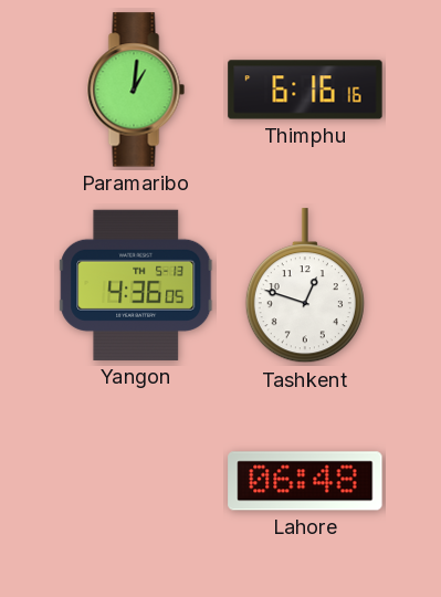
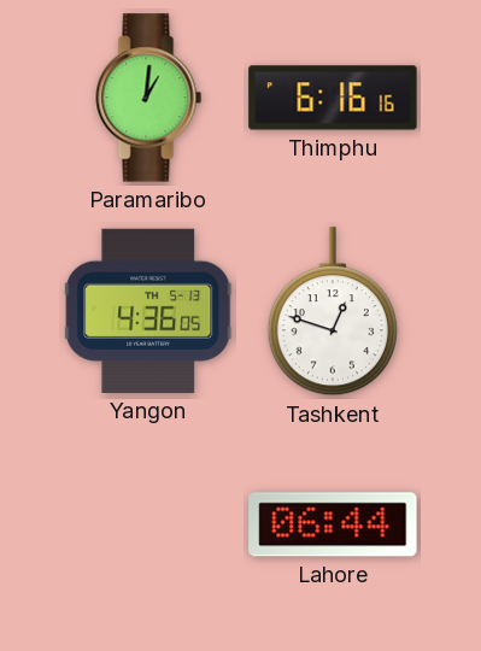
Lahore: 06:48 -> 06:44 (333, 524)
